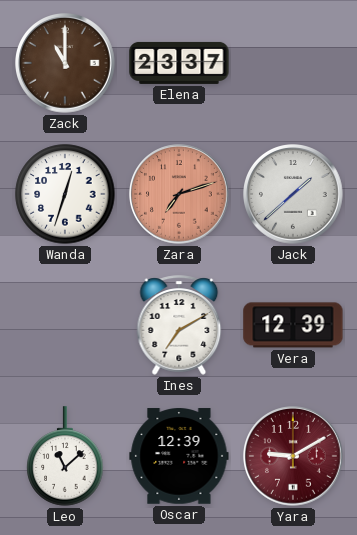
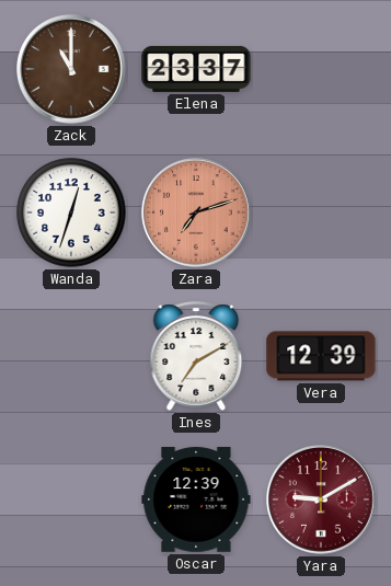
Jack: 1:38 -> none (294, 195)
Leo: 11:08 -> none (65, 456)
